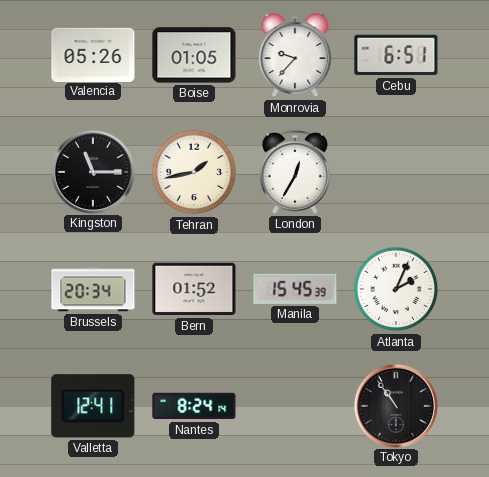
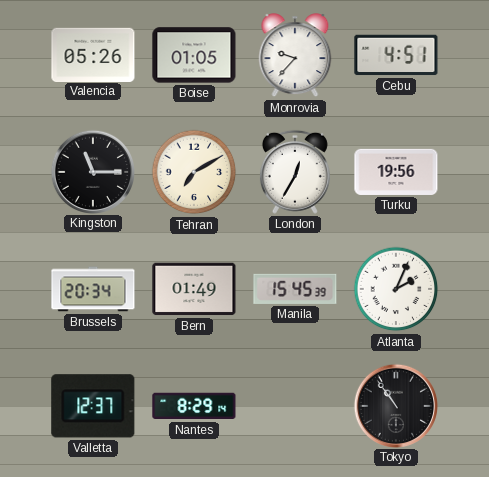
Cebu: 6:51 -> 4:51 (396, 55)
Tehran: 1:43 -> 7:10 (194, 172)
Turku: none -> 19:56 (396, 172)
Bern: 01:52 -> 01:49 (194, 289)
Valletta: 12:41 -> 12:37 (93, 406)
Nantes: 8:24 -> 8:29 (194, 406)
